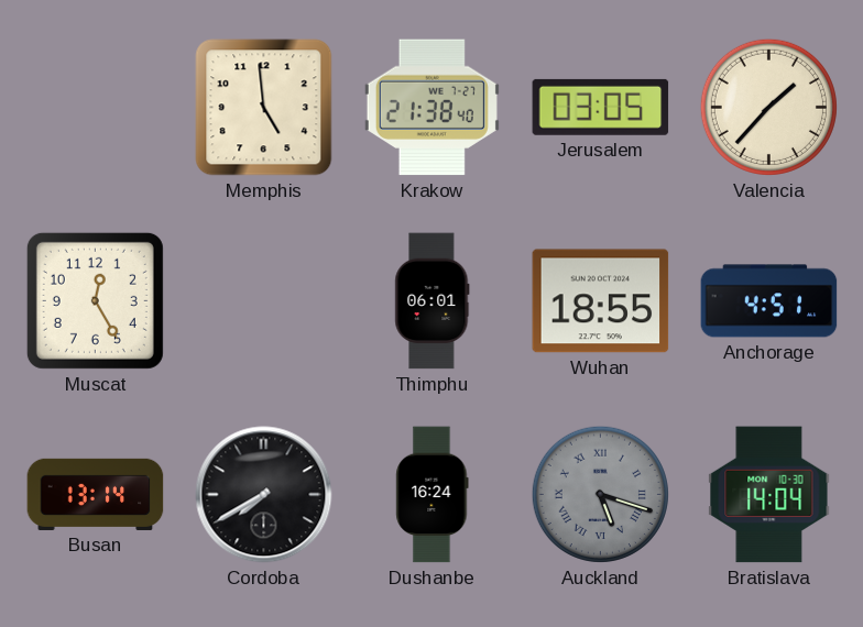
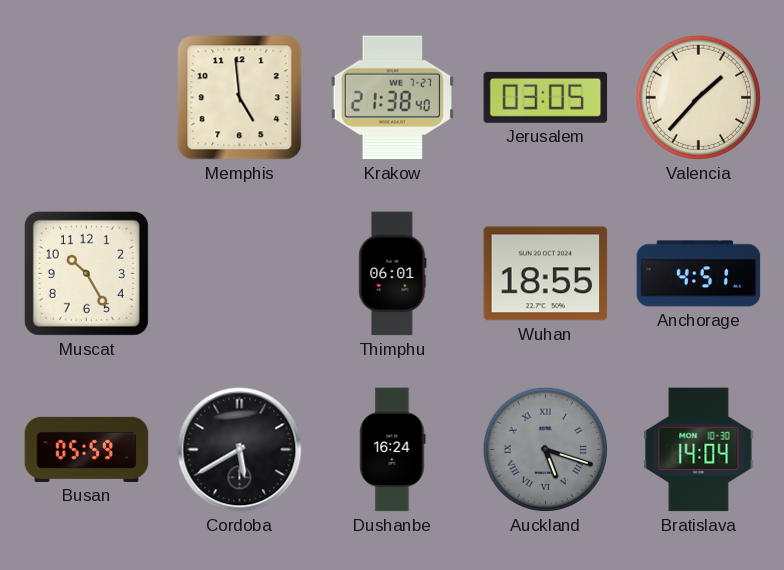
Muscat: 12:25 -> 10:25 (86, 273)
Busan: 13:14 -> 05:59 (87, 449)
Cordoba: 7:40 -> 5:40 (240, 450)
